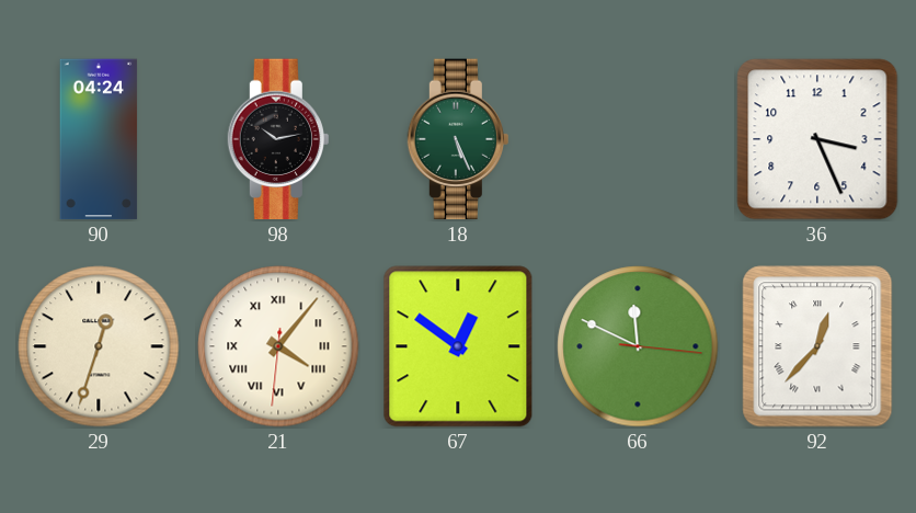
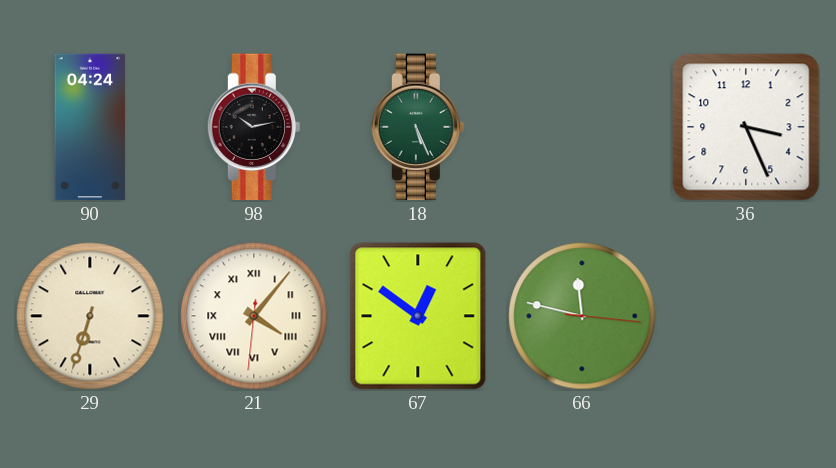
29: 12:33 -> 6:33 (90, 316)
66: 11:49 -> 11:47 (582, 316)
92: 12:37 -> none (817, 346)
